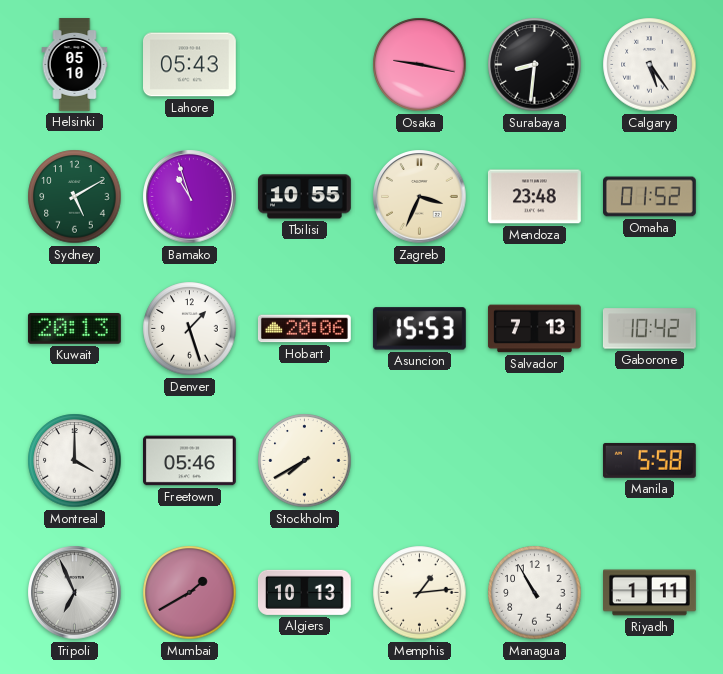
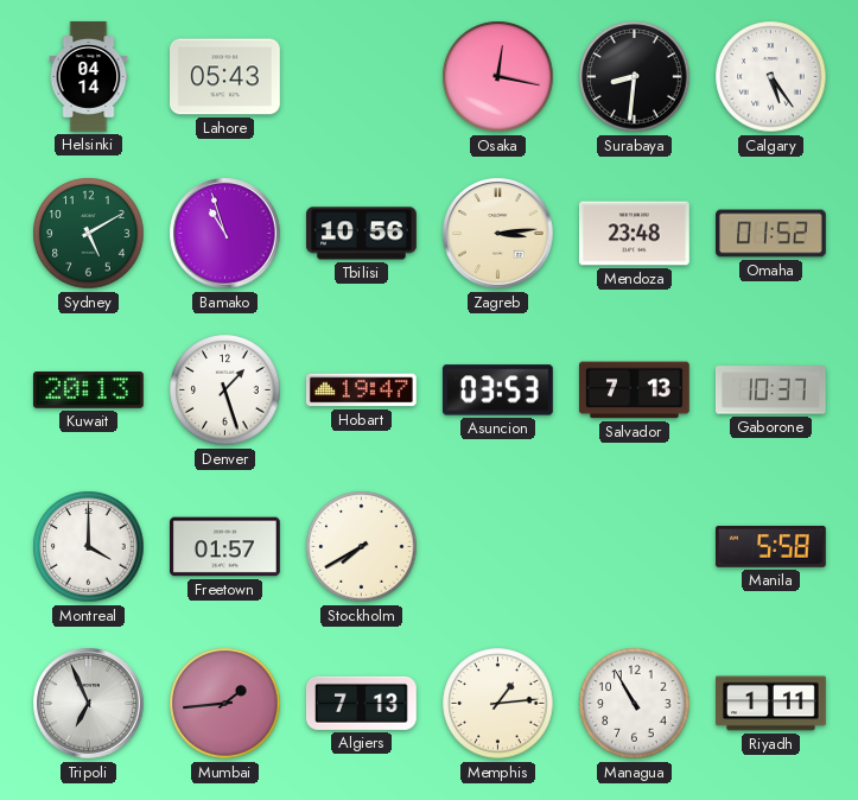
Helsinki: 05:10 -> 04:14 (89, 77)
Osaka: 9:17 -> 12:17 (498, 77)
Tbilisi: 10:55 -> 10:56 (361, 234)
Zagreb: 3:34 -> 3:14 (498, 234)
Hobart: 20:06 -> 19:47 (361, 391)
Asuncion: 15:53 -> 03:53 (497, 391)
Gaborone: 10:42 -> 10:37 (771, 391)
Freetown: 05:46 -> 01:57 (225, 547)
Mumbai: 1:40 -> 1:44 (225, 704)
Algiers: 10:13 -> 7:13 (361, 703)
